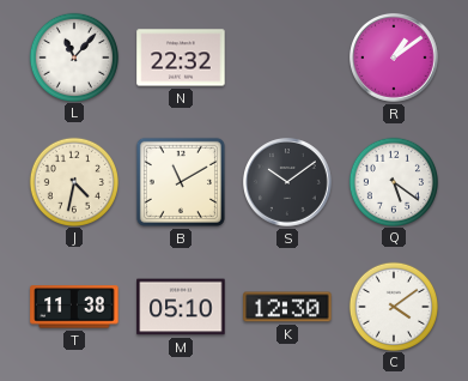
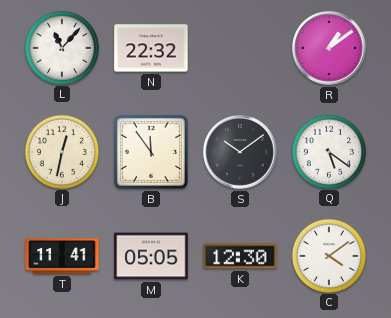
J: 4:32 -> 12:32 (61, 151)
B: 11:10 -> 11:54 (151, 152)
T: 11:38 -> 11:41 (62, 256)
M: 05:10 -> 05:05 (151, 256)
